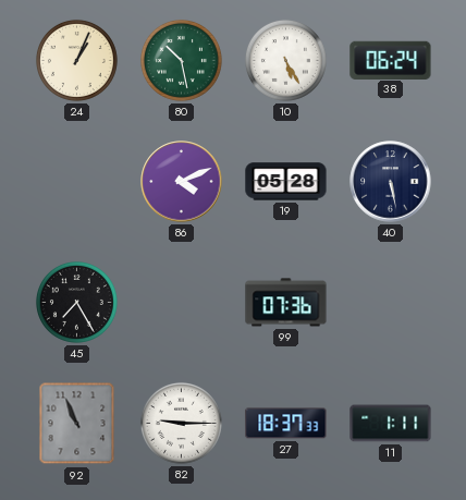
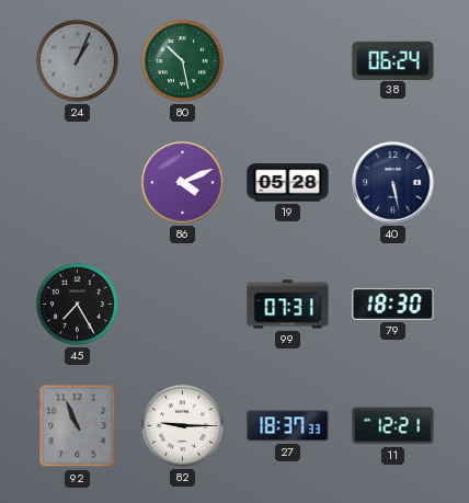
24 dial: cream -> grey (77, 60)
10: 5:25 -> none (285, 60)
99: 07:36 -> 07:31 (288, 305)
79: none -> 18:30 (393, 304)
11: 1:11 -> 12:21 (393, 426)
